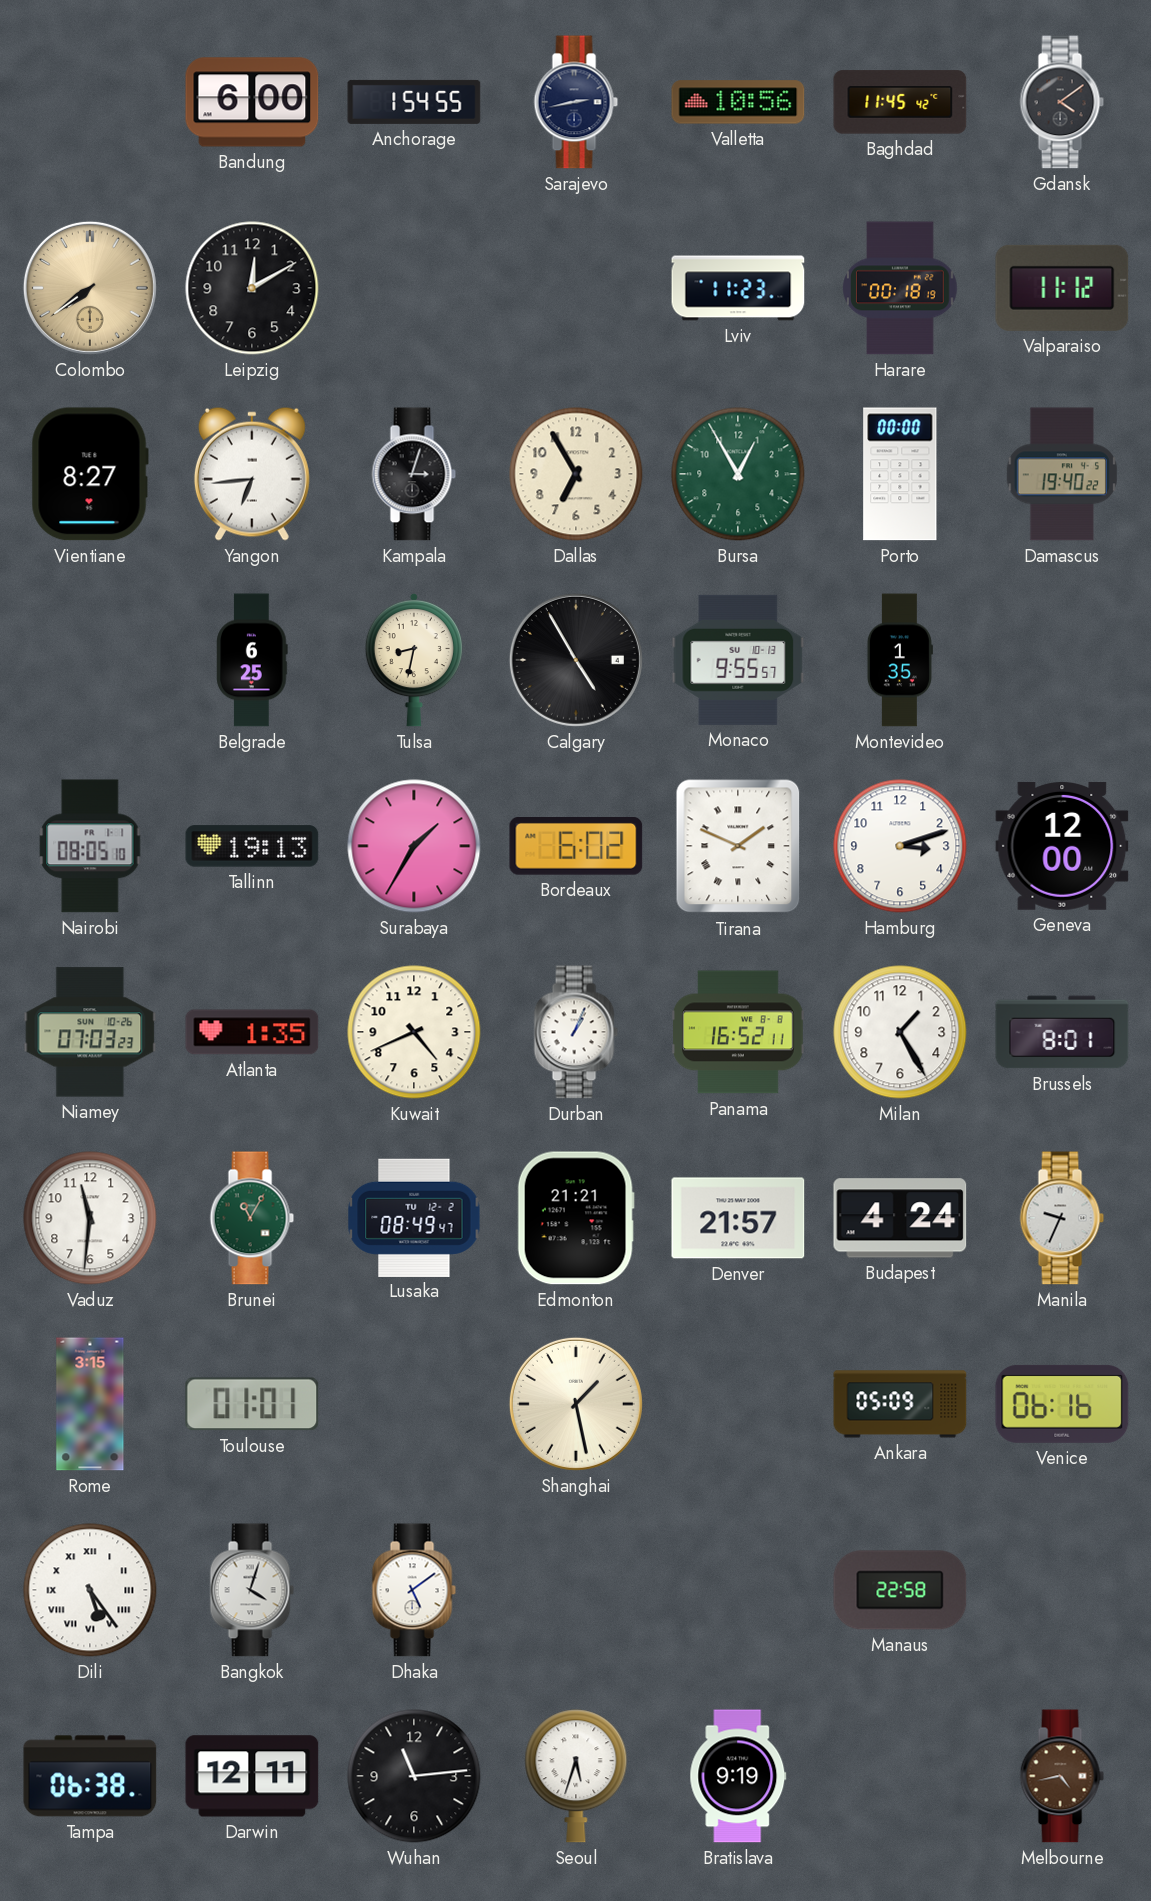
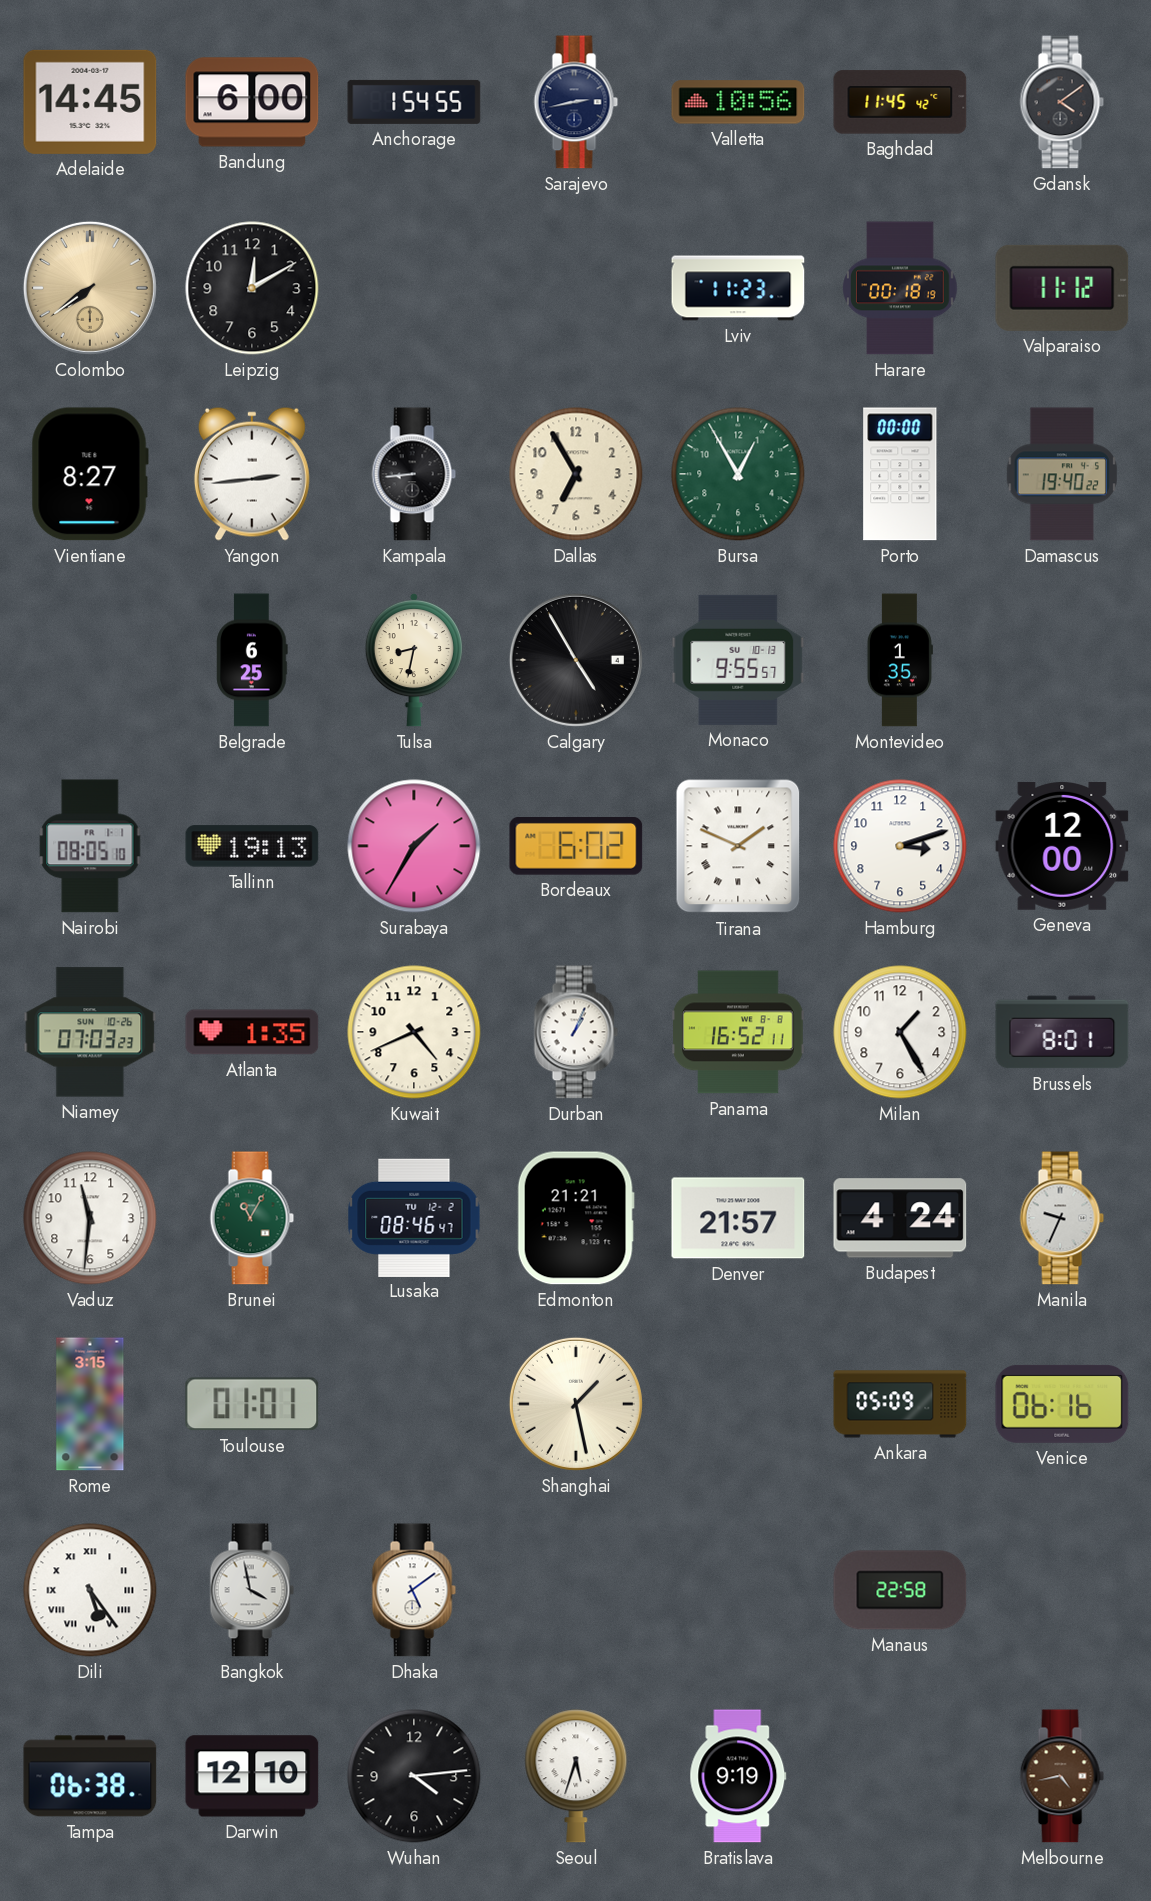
Adelaide: none -> 14:45 (90, 102)
Yangon: 6:44 -> 2:44 (252, 474)
Kampala: 3:03 -> 8:44 (414, 474)
Lusaka: 08:49 -> 08:46 (414, 1217)
Bangkok: 4:03 -> 3:58 (252, 1590)
Darwin: 12:11 -> 12:10 (252, 1776)
Wuhan: 11:14 -> 4:14 (414, 1776)
